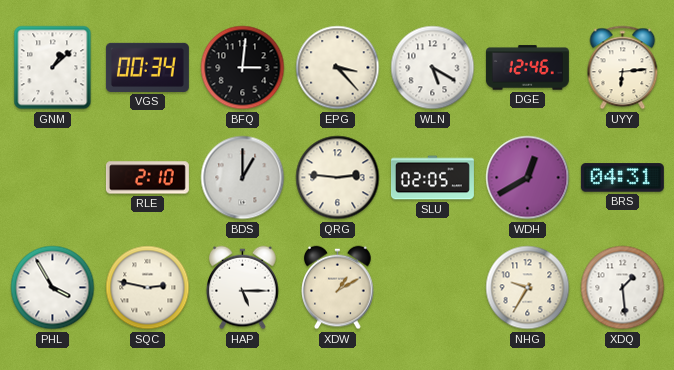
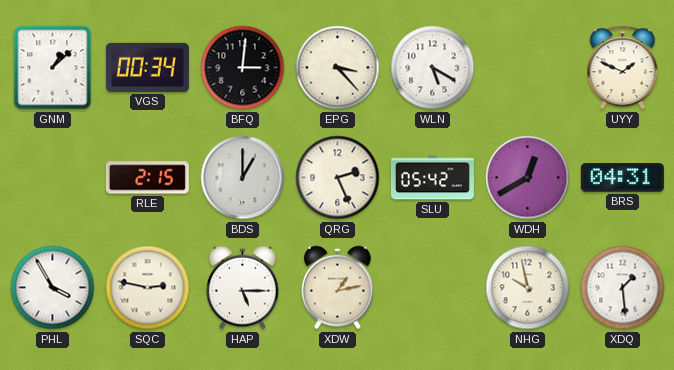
DGE: 12:46 -> none (527, 68)
UYY: 6:14 -> 1:49 (623, 68)
RLE: 2:10 -> 2:15 (147, 178)
QRG: 2:46 -> 2:26 (338, 178)
SLU: 02:05 -> 05:42 (432, 178)
XDW: 1:10 -> 1:13 (338, 288)
NHG: 9:35 -> 9:58 (528, 288)
